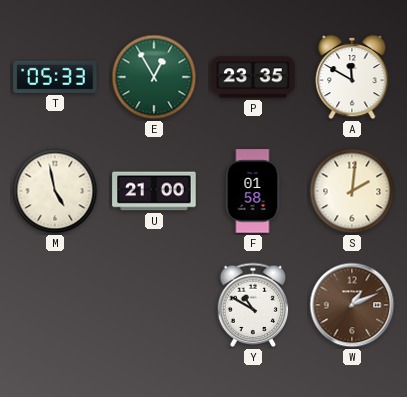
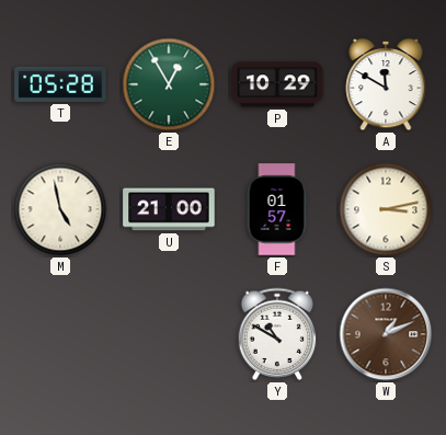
T: 05:33 -> 05:28 (60, 84)
P: 23:35 -> 10:29 (277, 84)
F: 01:58 -> 01:57 (277, 209)
S: 2:01 -> 3:13 (386, 209)
